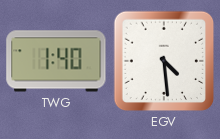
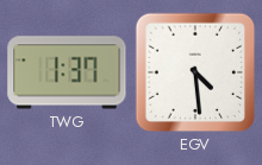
TWG: 1:40 -> 1:37 (67, 72)
